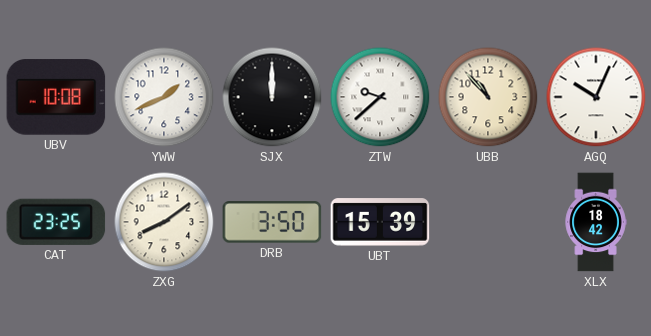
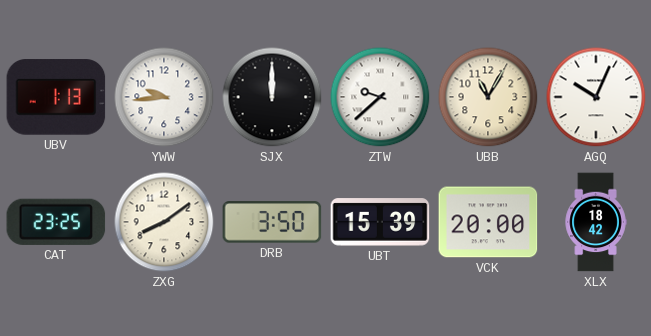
UBV: 10:08 -> 1:13 (56, 97)
YWW: 1:41 -> 9:44 (164, 97)
UBB: 10:53 -> 11:05 (488, 97)
VCK: none -> 20:00 (488, 222)
